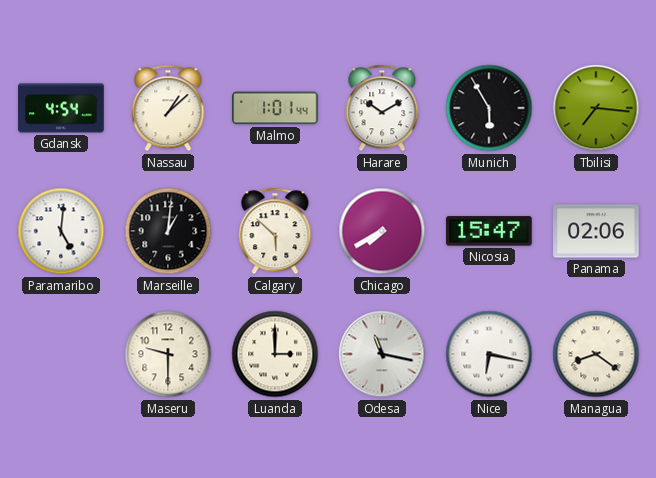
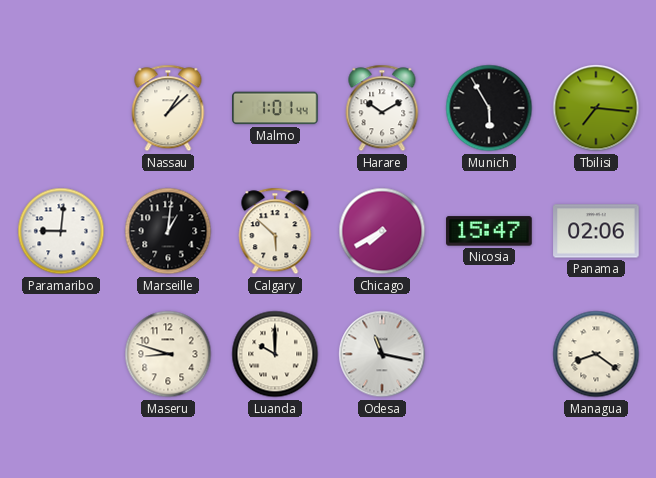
Gdansk: 4:54 -> none (61, 108)
Paramaribo: 5:01 -> 9:01 (61, 231)
Maseru: 9:30 -> 8:48 (168, 354)
Luanda: 3:00 -> 10:00 (275, 354)
Nice: 6:17 -> none (489, 354)
